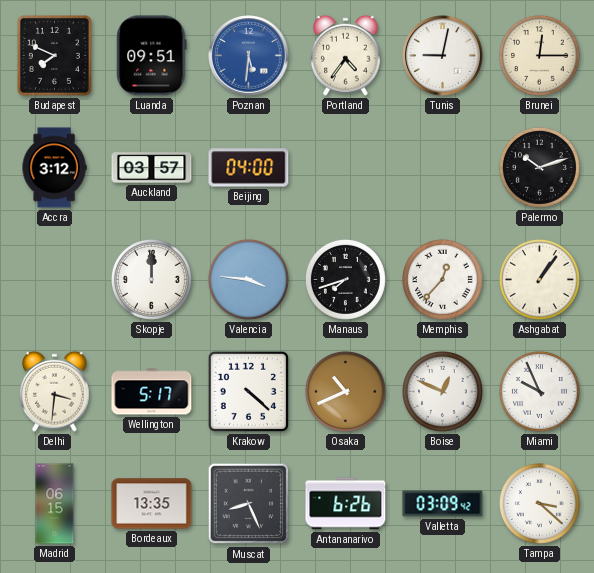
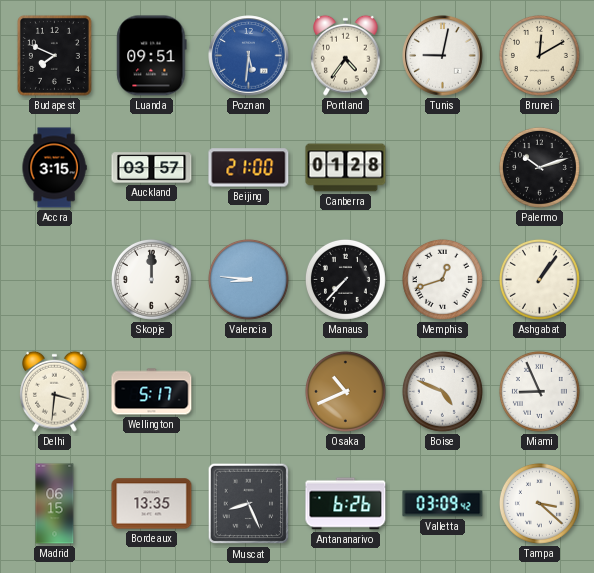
Brunei: 12:15 -> 12:10 (539, 55)
Accra: 3:12 -> 3:15 (54, 168)
Beijing: 04:00 -> 21:00 (249, 168)
Canberra: none -> 01:28 (346, 168)
Valencia: 3:46 -> 8:46 (248, 279)
Manaus: 7:42 -> 7:37 (345, 279)
Memphis: 12:37 -> 12:42 (442, 279)
Krakow: 4:22 -> none (248, 391)
Boise: 12:49 -> 4:49 (442, 391)
Miami: 9:56 -> 8:56 (539, 391)
